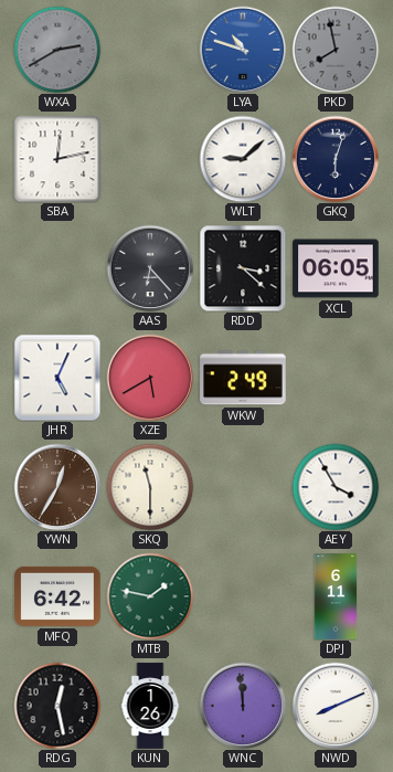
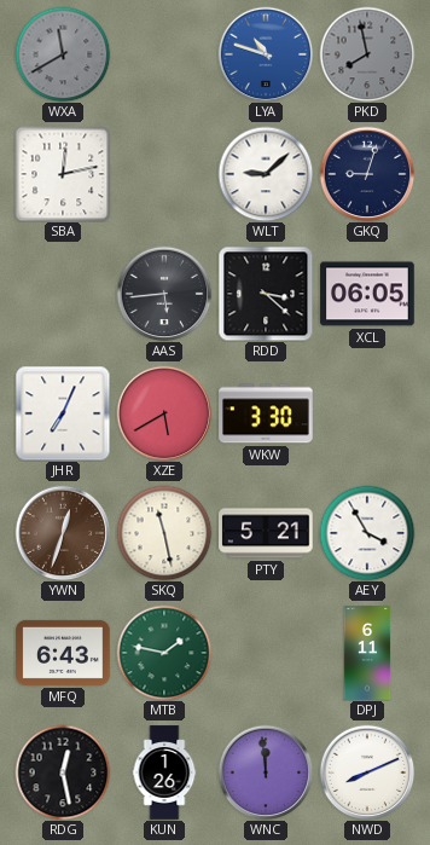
WXA: 2:40 -> 11:40 (63, 54)
GKQ: 6:03 -> 9:03 (367, 174)
AAS: 6:23 -> 5:44 (164, 294)
JHR: 5:04 -> 7:04 (63, 413)
WKW: 2:49 -> 3:30 (266, 413)
YWN: 12:35 -> 12:33 (63, 533)
SKQ: 11:30 -> 11:28 (164, 533)
PTY: none -> 5:21 (266, 533)
MFQ: 6:42 -> 6:43 (63, 653)
